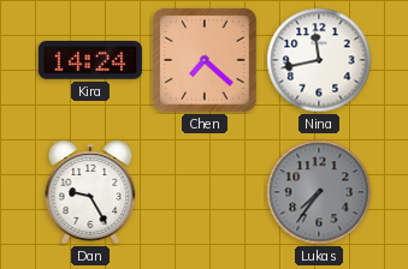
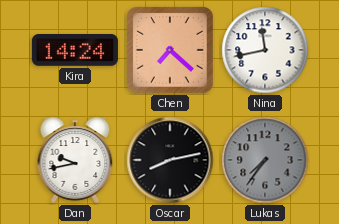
Dan: 9:25 -> 9:43 (75, 160)
Oscar: none -> 8:13 (170, 160)
